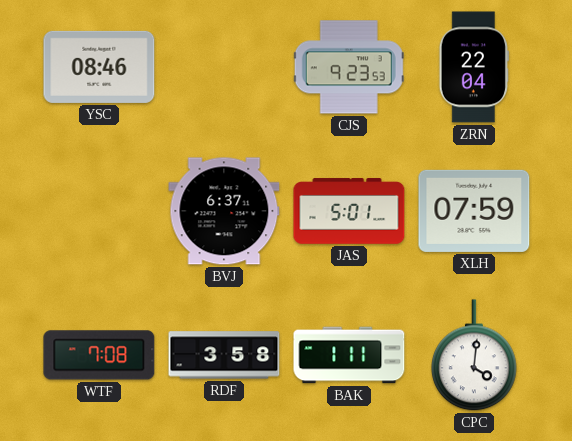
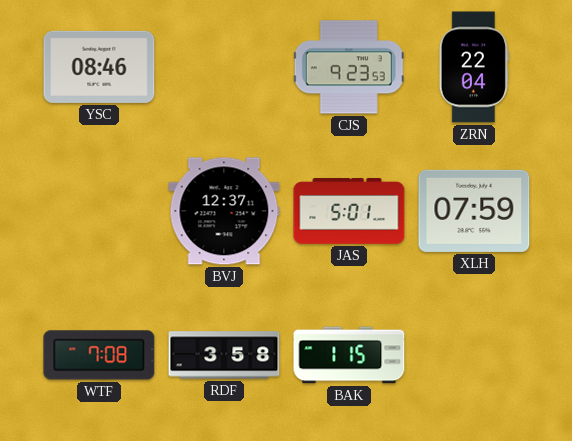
BVJ: 6:37 -> 12:37 (224, 211)
BAK: 1:11 -> 1:15 (349, 355)
CPC: 4:01 -> none (475, 356)
